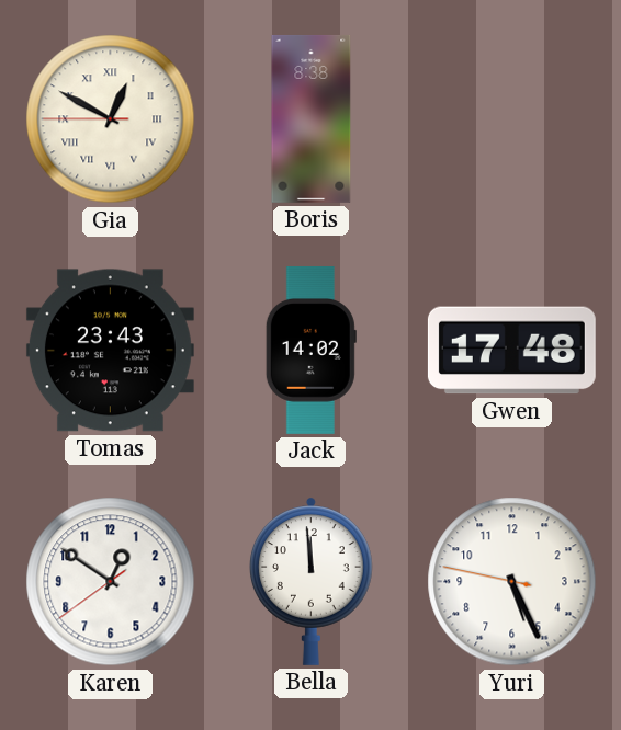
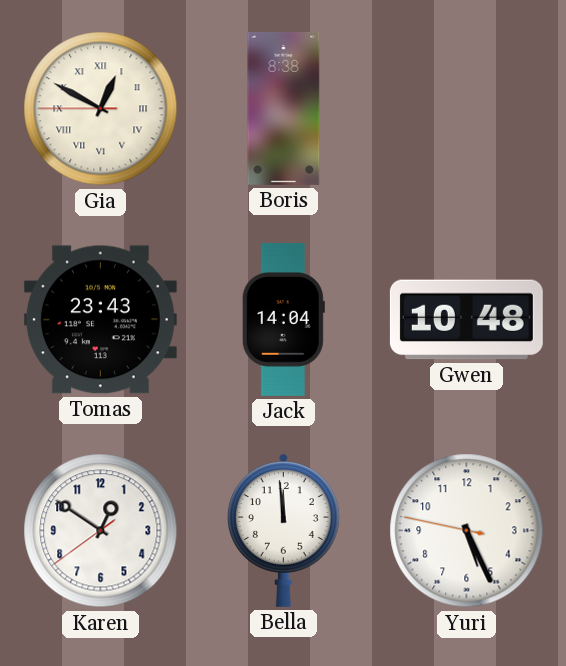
Jack: 14:02 -> 14:04 (283, 319)
Gwen: 17:48 -> 10:48 (466, 320)
